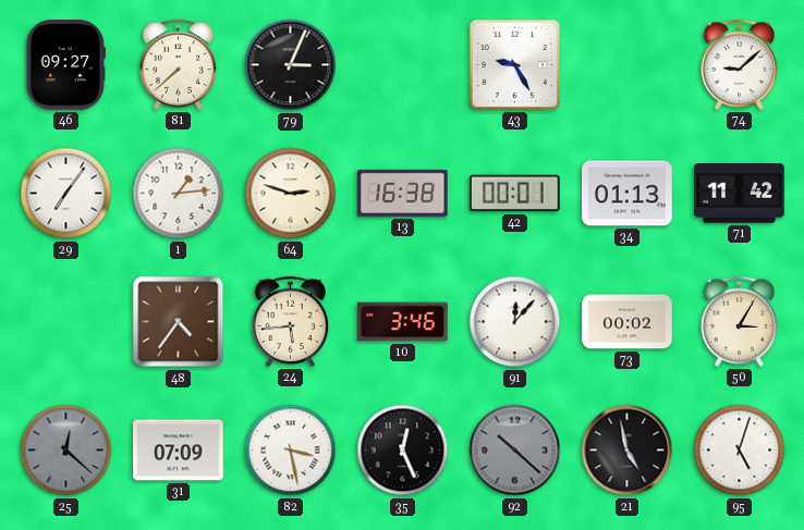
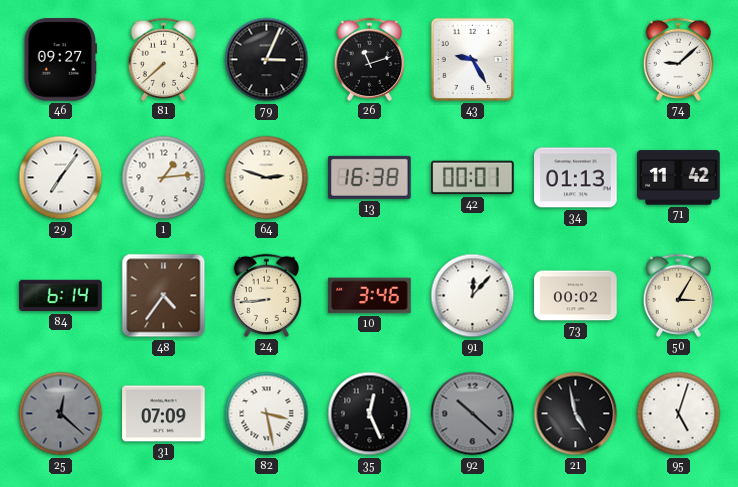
26: none -> 11:12 (369, 59)
84: none -> 6:14 (61, 296)
24: 5:44 -> 8:44 (266, 295)
